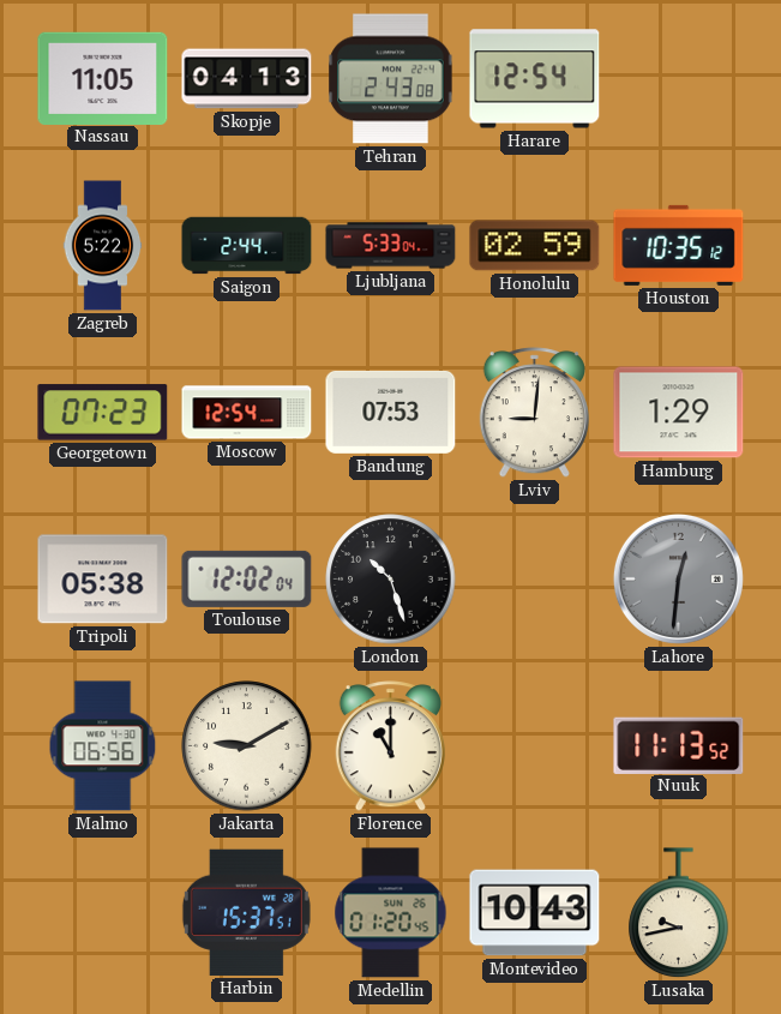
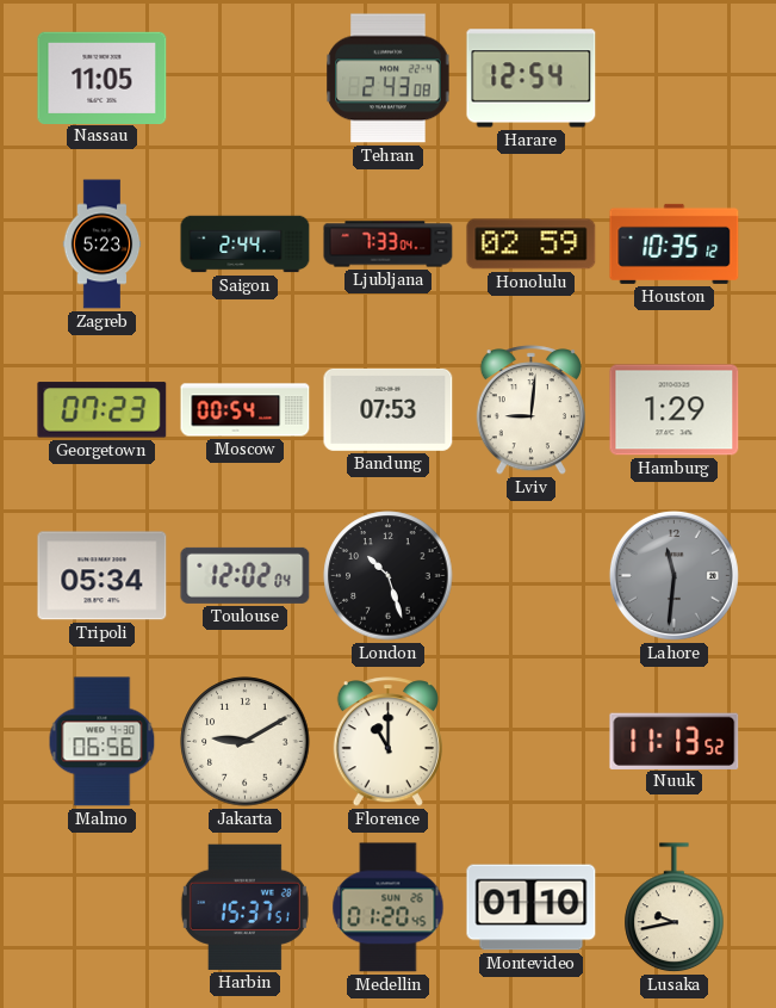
Skopje: 04:13 -> none (247, 79)
Zagreb: 5:22 -> 5:23 (103, 245)
Ljubljana: 5:33 -> 7:33 (389, 245)
Moscow: 12:54 -> 00:54 (246, 410)
Tripoli: 05:38 -> 05:34 (103, 576)
Lahore: 12:31 -> 11:31 (673, 575)
Montevideo: 10:43 -> 01:10 (532, 908)
